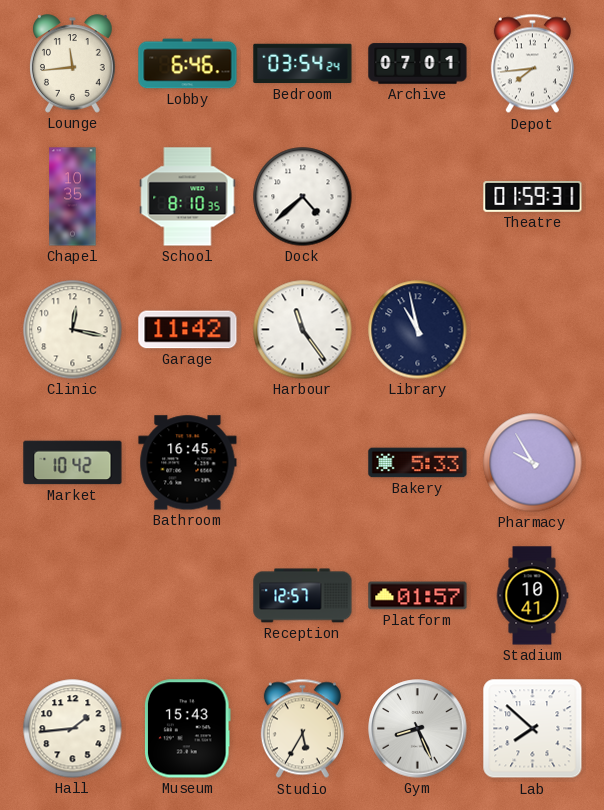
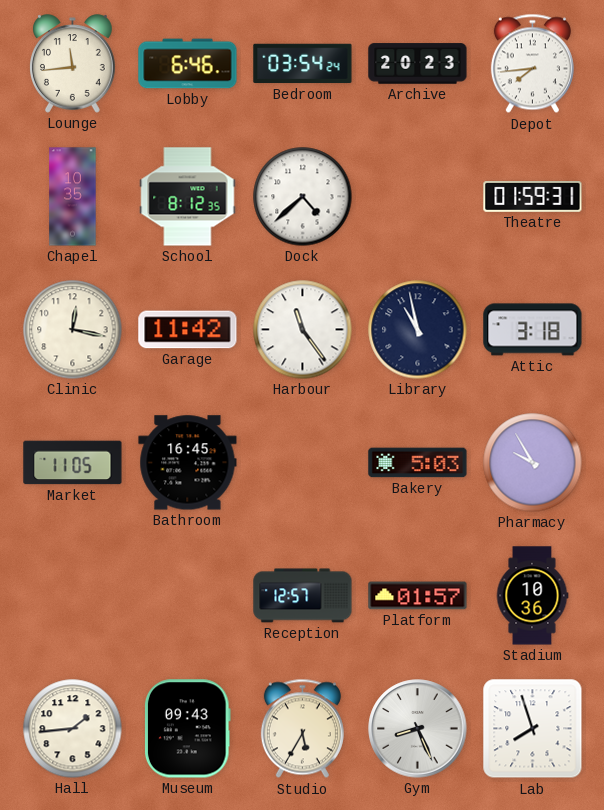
Archive: 07:01 -> 20:23 (418, 64)
School: 8:10 -> 8:12 (188, 197)
Attic: none -> 3:18 (533, 330)
Market: 10:42 -> 11:05 (73, 463)
Bakery: 5:33 -> 5:03 (418, 463)
Stadium: 10:41 -> 10:36 (532, 596)
Museum: 15:43 -> 09:43 (187, 729)
Lab: 7:52 -> 7:57 (533, 729)
